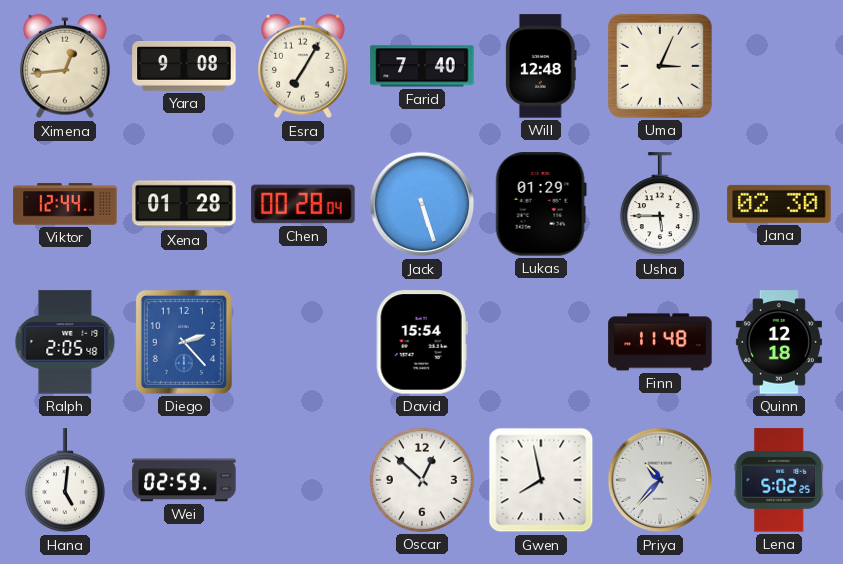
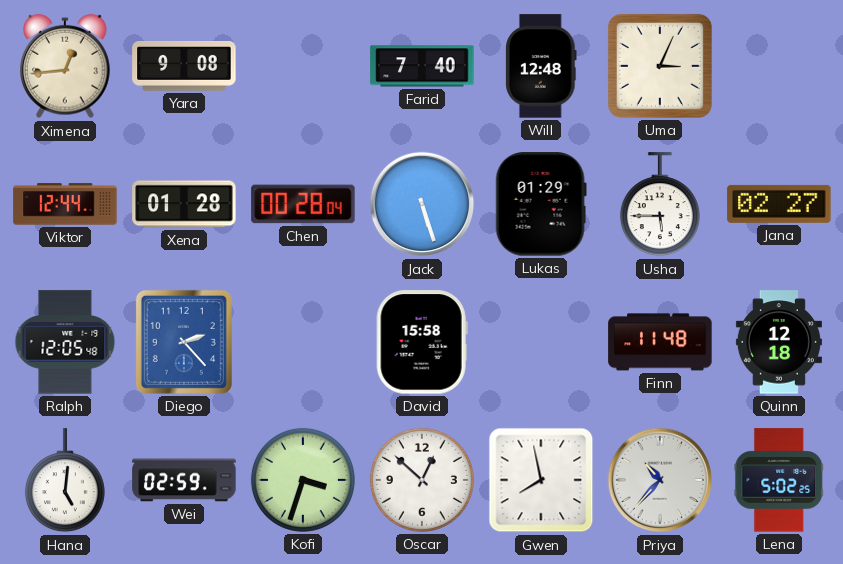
Esra: 7:05 -> none (304, 66)
Jana: 02:30 -> 02:27 (779, 204)
Ralph: 2:05 -> 12:05 (65, 342)
David: 15:54 -> 15:58 (422, 342)
Kofi: none -> 3:33 (303, 480)
